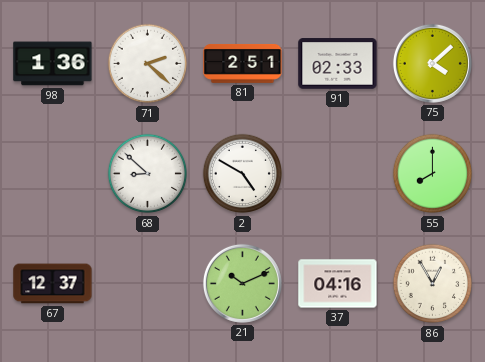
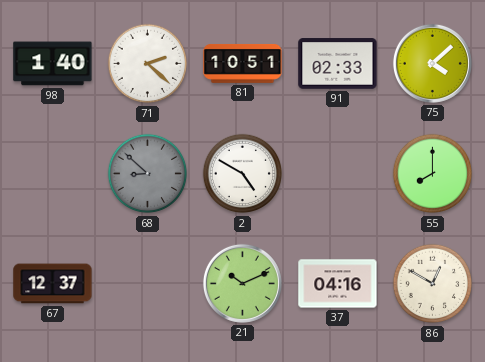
98: 1:36 -> 1:40 (53, 64)
81: 2:51 -> 10:51 (243, 63)
68 dial: white -> grey (148, 174)
86: 12:55 -> 12:50 (433, 284)
